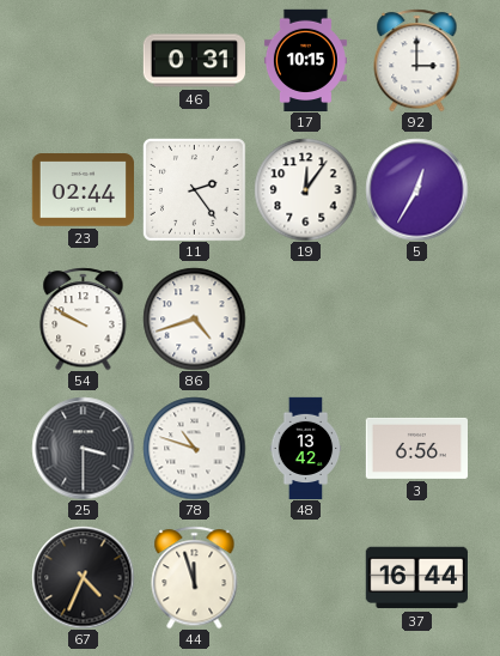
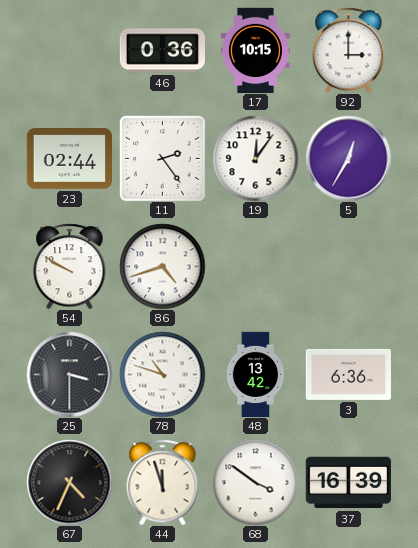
46: 0:31 -> 0:36 (162, 51)
3: 6:56 -> 6:36 (348, 374)
68: none -> 3:51 (255, 482)
37: 16:44 -> 16:39 (348, 483)
